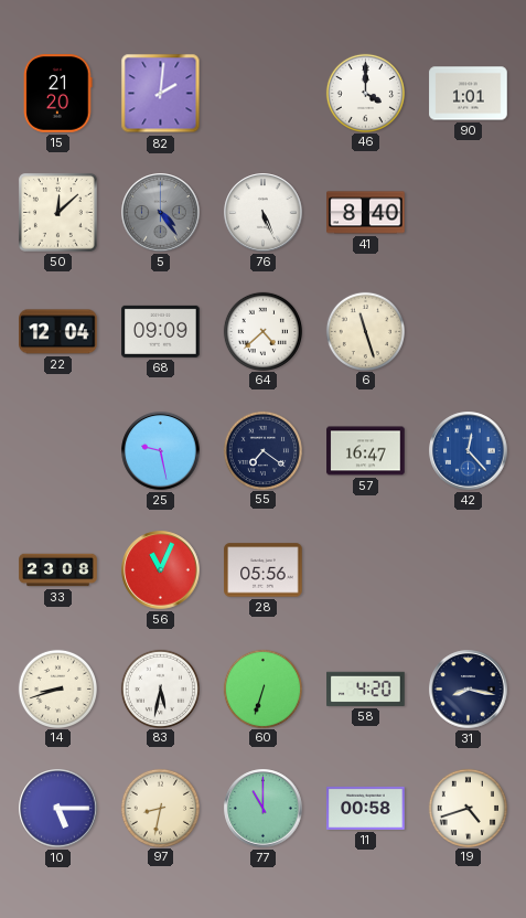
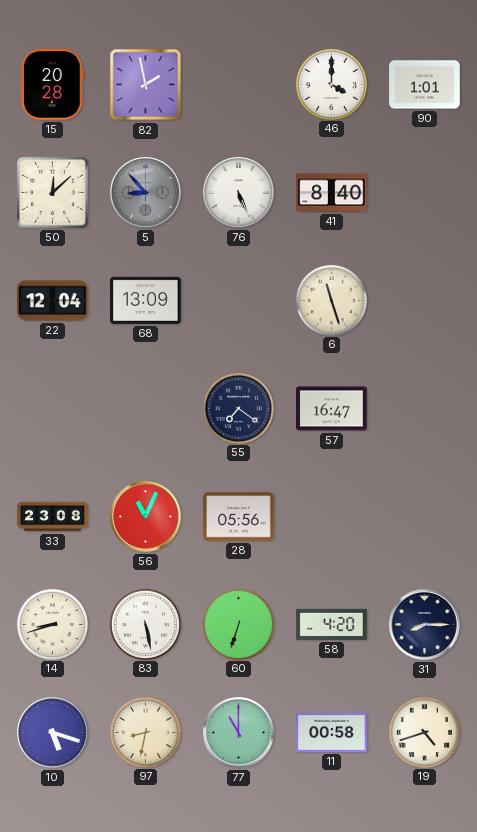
15: 21:20 -> 20:28 (53, 85)
82: 2:01 -> 1:58 (146, 85)
5: 4:24 -> 8:53 (146, 193)
68: 09:09 -> 13:09 (146, 300)
64: 4:38 -> none (262, 331)
25: 9:28 -> none (161, 451)
42: 12:23 -> none (469, 451)
83: 5:32 -> 5:28 (145, 624)
31: 8:17 -> 8:15 (425, 625)
10: 5:15 -> 5:18 (53, 733)
